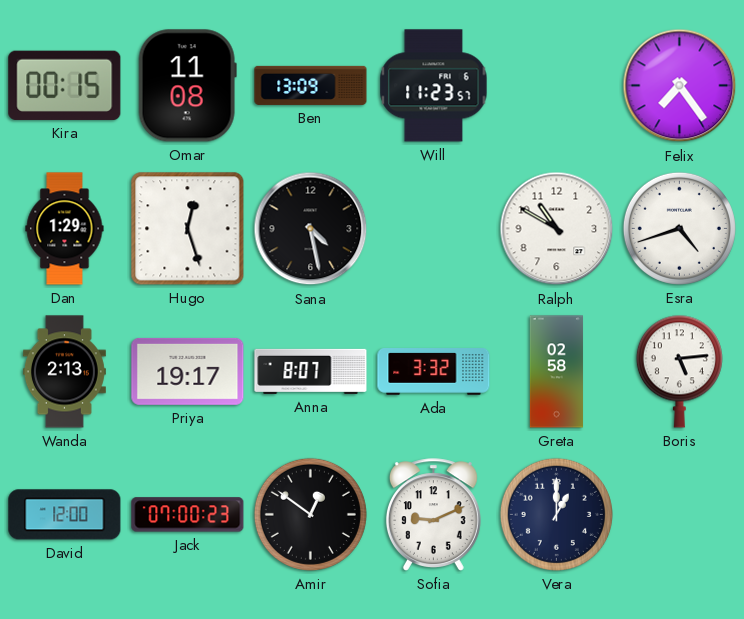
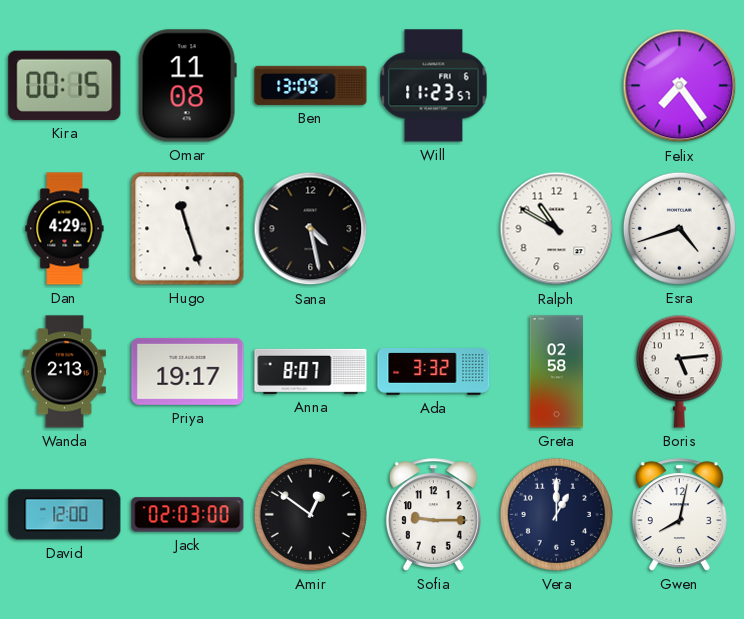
Dan: 1:29 -> 4:29 (65, 229)
Hugo: 12:27 -> 11:27 (188, 229)
Jack: 07:00 -> 02:03 (188, 515)
Sofia: 9:11 -> 9:15 (433, 515)
Gwen: none -> 8:02 (679, 515)
